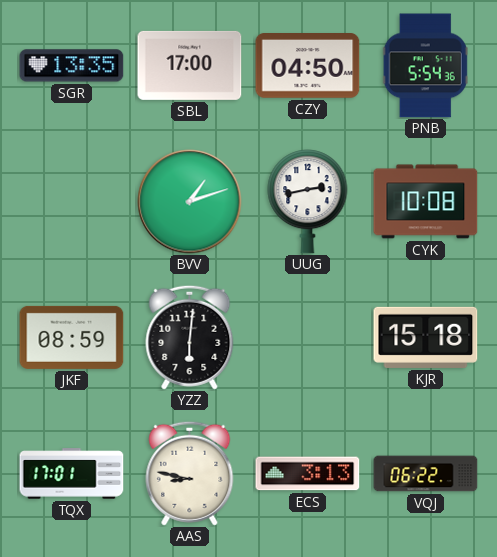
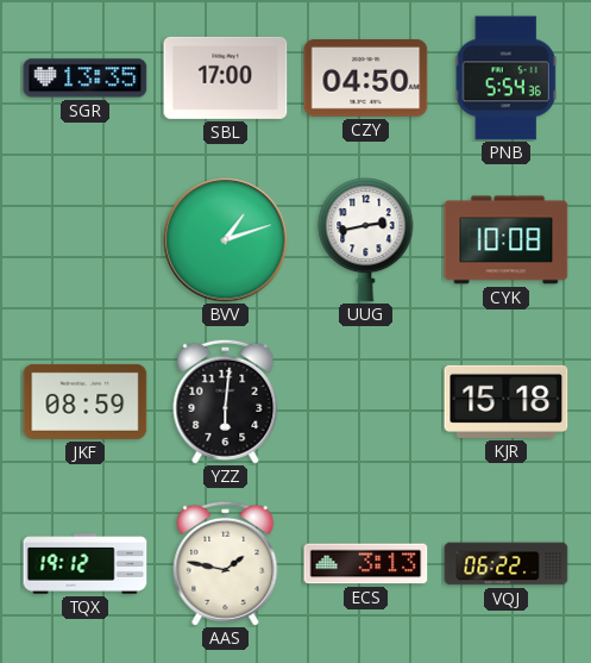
TQX: 17:01 -> 19:12 (86, 564)
AAS: 8:47 -> 1:47 (226, 563)
